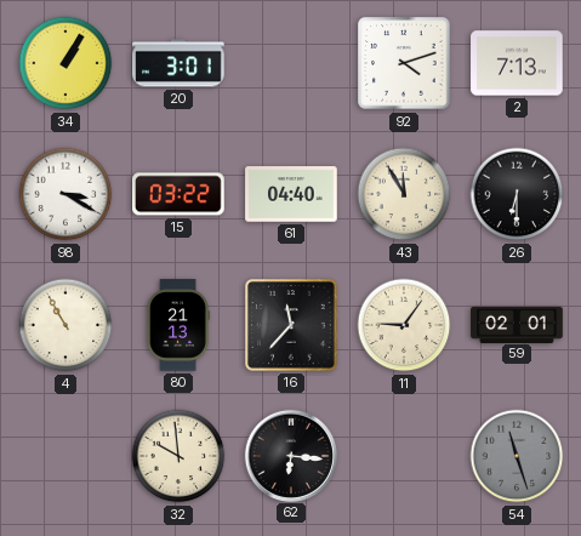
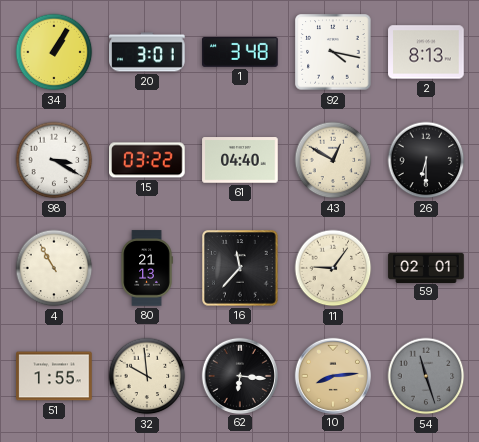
1: none -> 3:48 (240, 52)
92: 4:12 -> 4:17 (333, 52)
2: 7:13 -> 8:13 (426, 52)
43: 11:55 -> 12:50 (333, 160)
51: none -> 1:55 (54, 376)
10: none -> 8:14 (332, 375)
